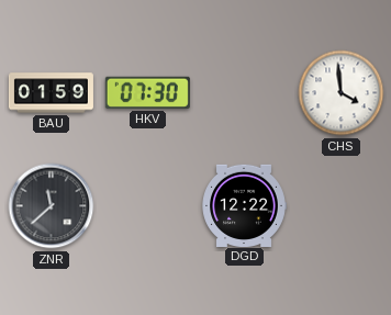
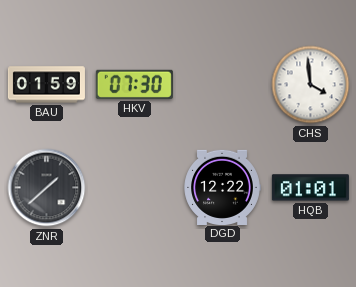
ZNR: 11:38 -> 1:38 (47, 188)
HQB: none -> 01:01 (310, 188)
